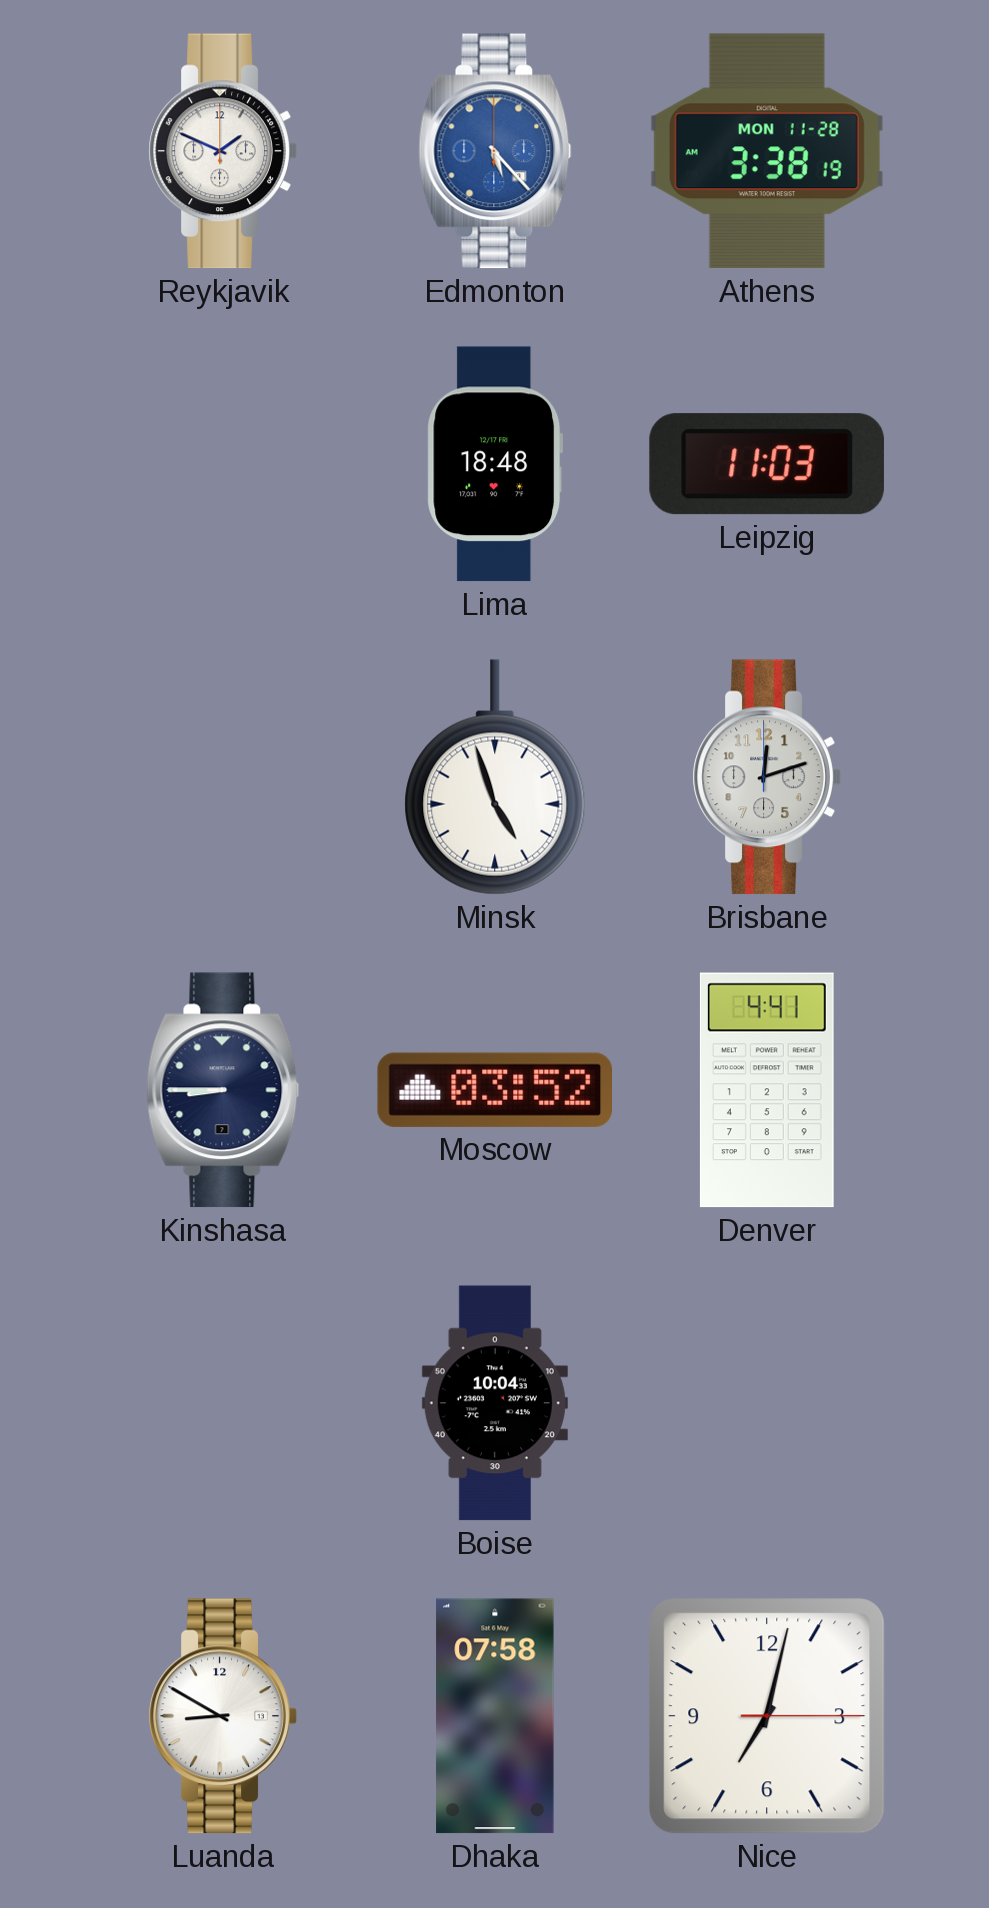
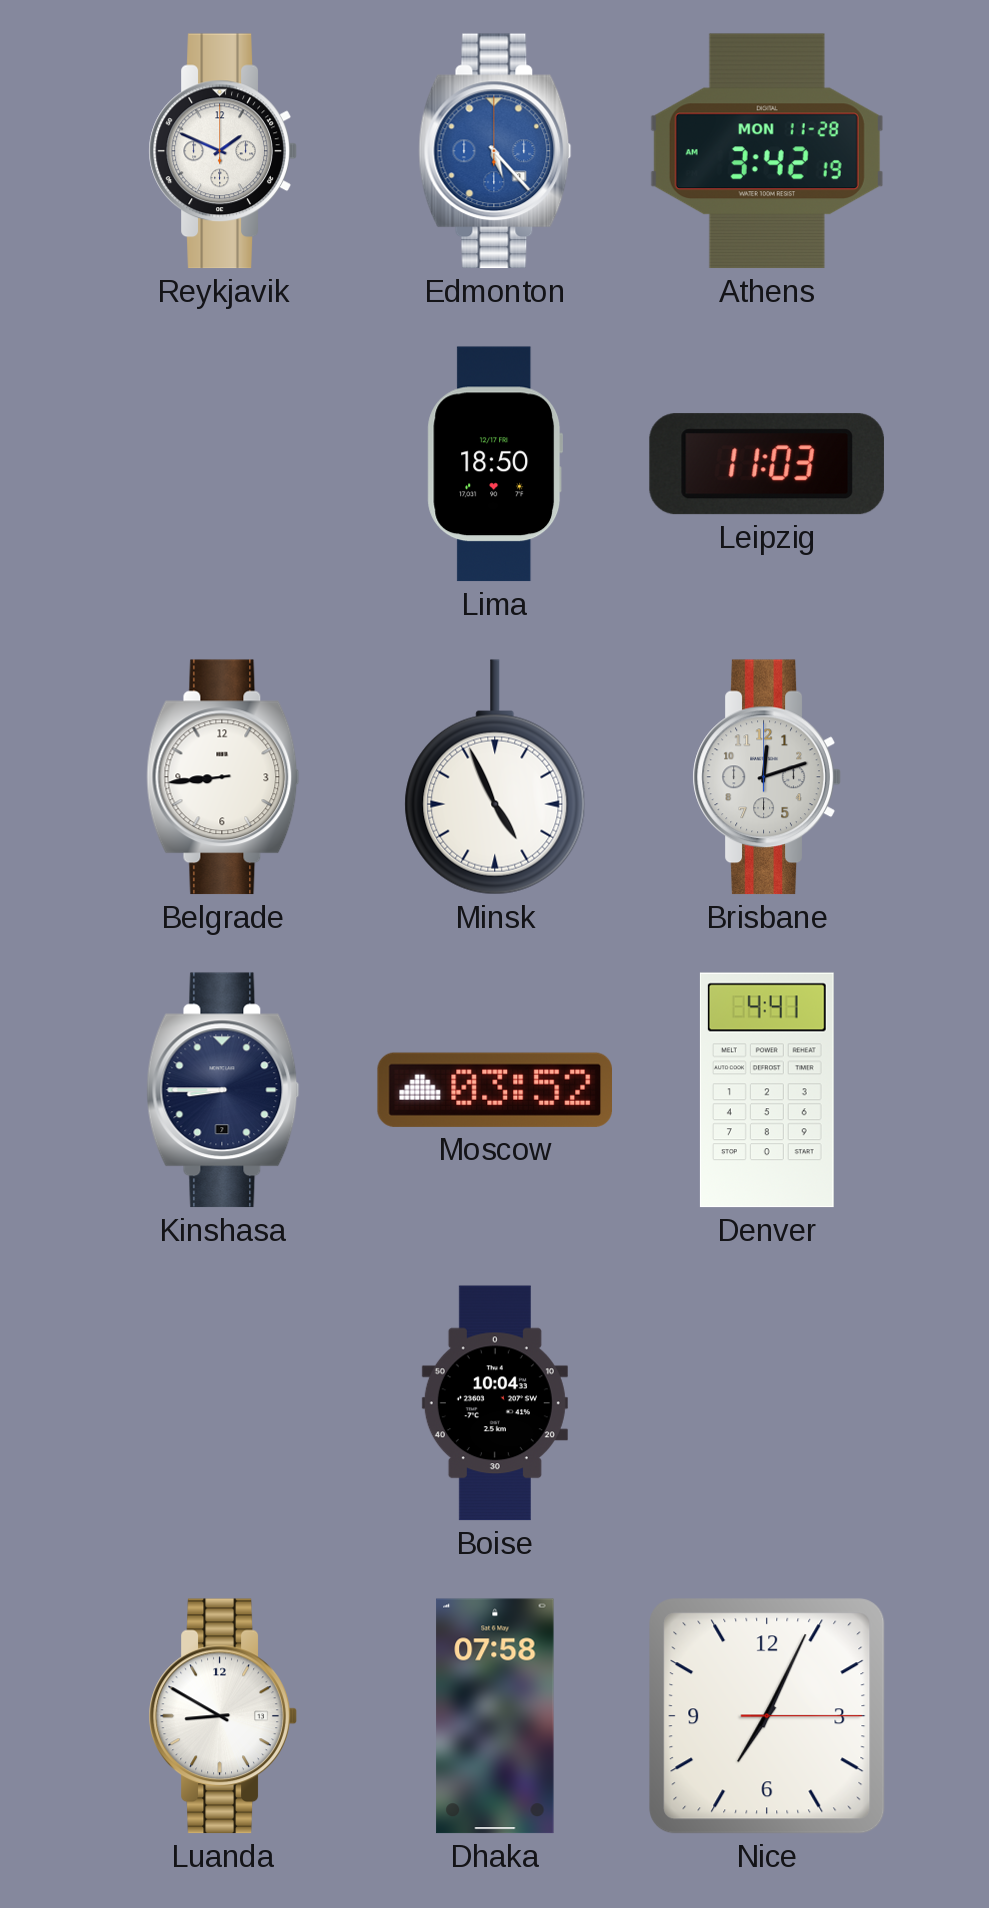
Athens: 3:38 -> 3:42 (767, 151)
Lima: 18:48 -> 18:50 (494, 464)
Belgrade: none -> 8:44 (223, 777)
Minsk: 4:57 -> 4:56 (495, 777)
Nice: 7:02 -> 7:04 (767, 1716)
